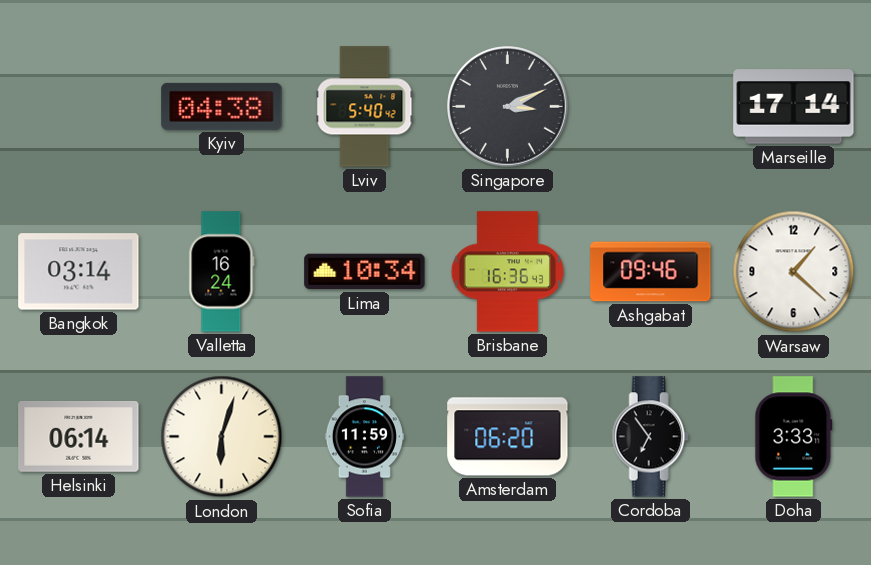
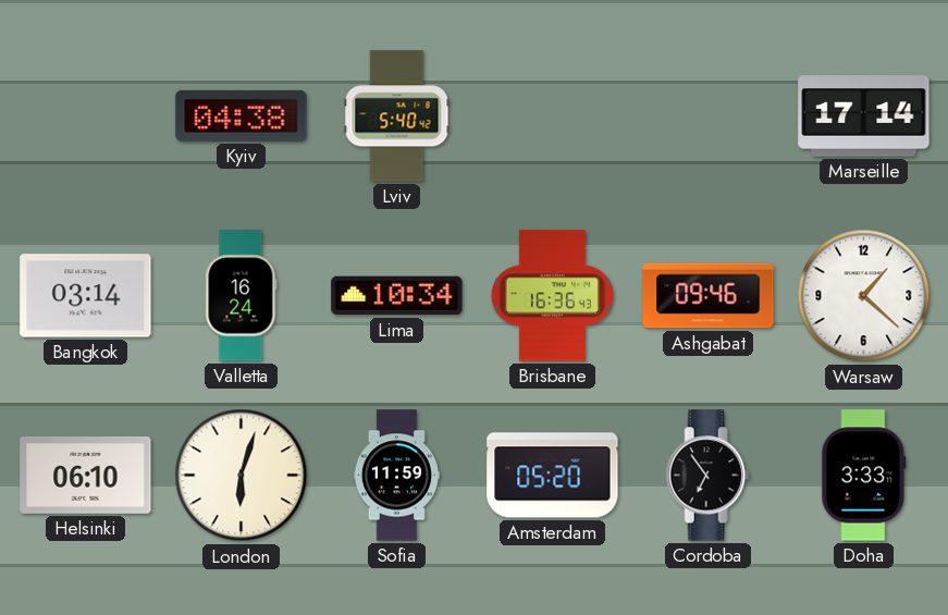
Singapore: 3:11 -> none (508, 107)
Helsinki: 06:14 -> 06:10 (86, 475)
Amsterdam: 06:20 -> 05:20 (553, 476)
